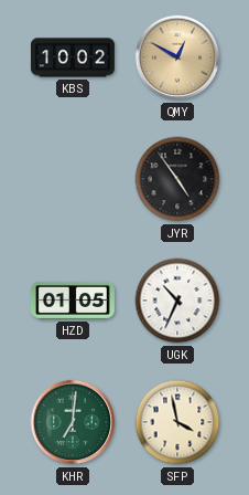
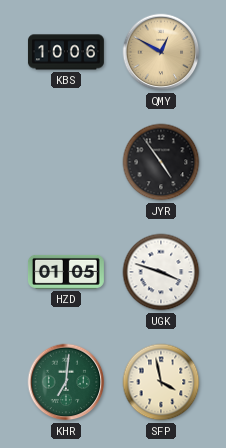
KBS: 10:02 -> 10:06 (66, 52)
UGK: 10:34 -> 3:48 (161, 272)
